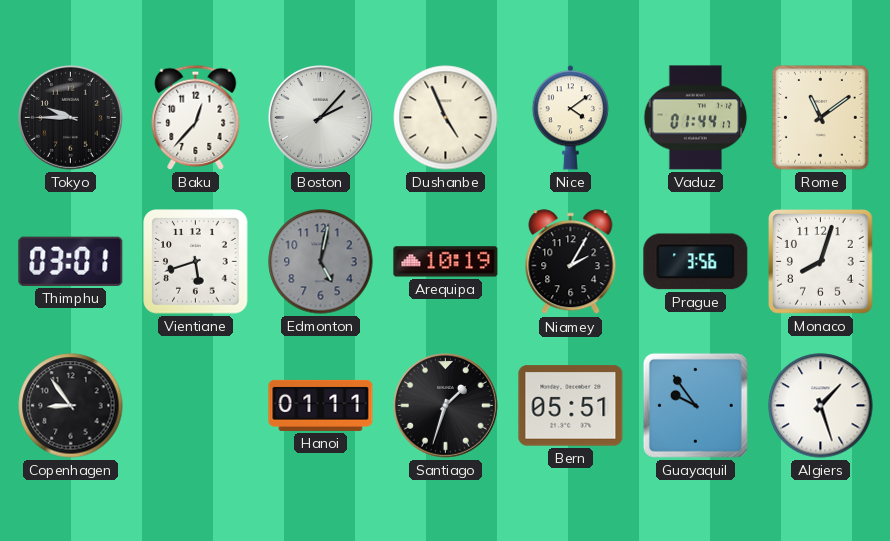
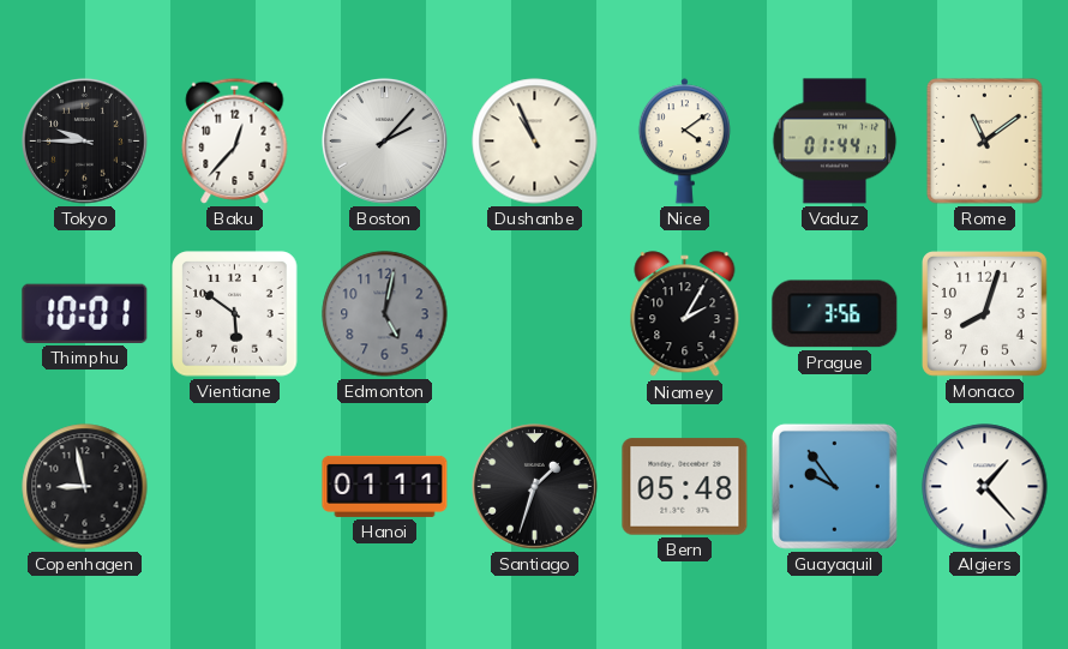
Dushanbe: 4:56 -> 10:56 (535, 142)
Thimphu: 03:01 -> 10:01 (85, 313)
Vientiane: 5:42 -> 5:51 (235, 314)
Arequipa: 10:19 -> none (446, 262)
Copenhagen: 8:54 -> 8:58 (85, 487)
Bern: 05:51 -> 05:48 (685, 487)
Algiers: 1:27 -> 1:23 (985, 487)
